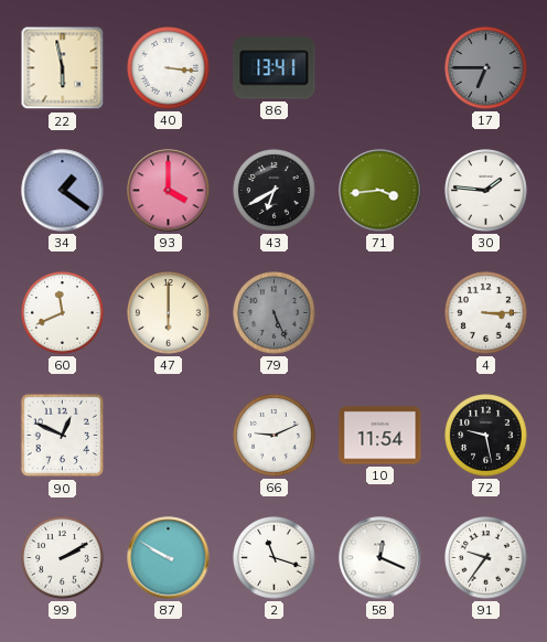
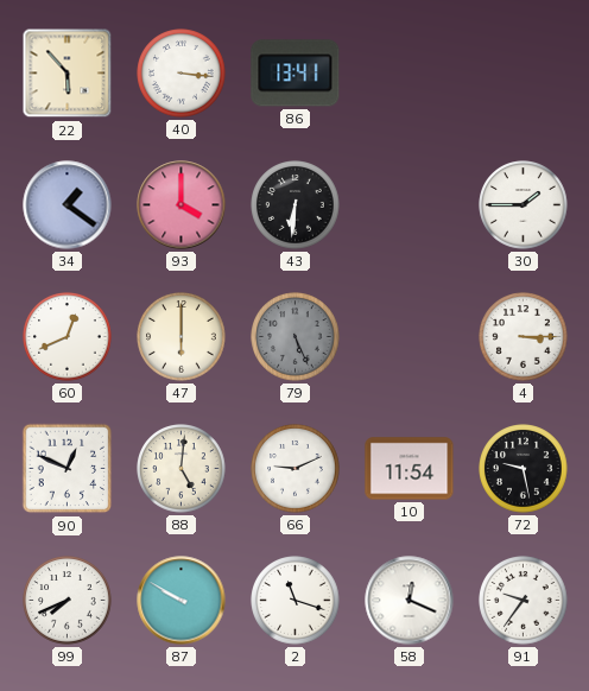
22: 5:58 -> 5:53 (68, 74)
17: 6:45 -> none (486, 68)
43: 6:40 -> 6:31 (296, 205)
71: 3:44 -> none (380, 191)
30: 1:46 -> 1:45 (524, 205)
60: 11:41 -> 12:41 (68, 337)
88: none -> 5:01 (182, 469)
99: 2:10 -> 7:41 (68, 601)
